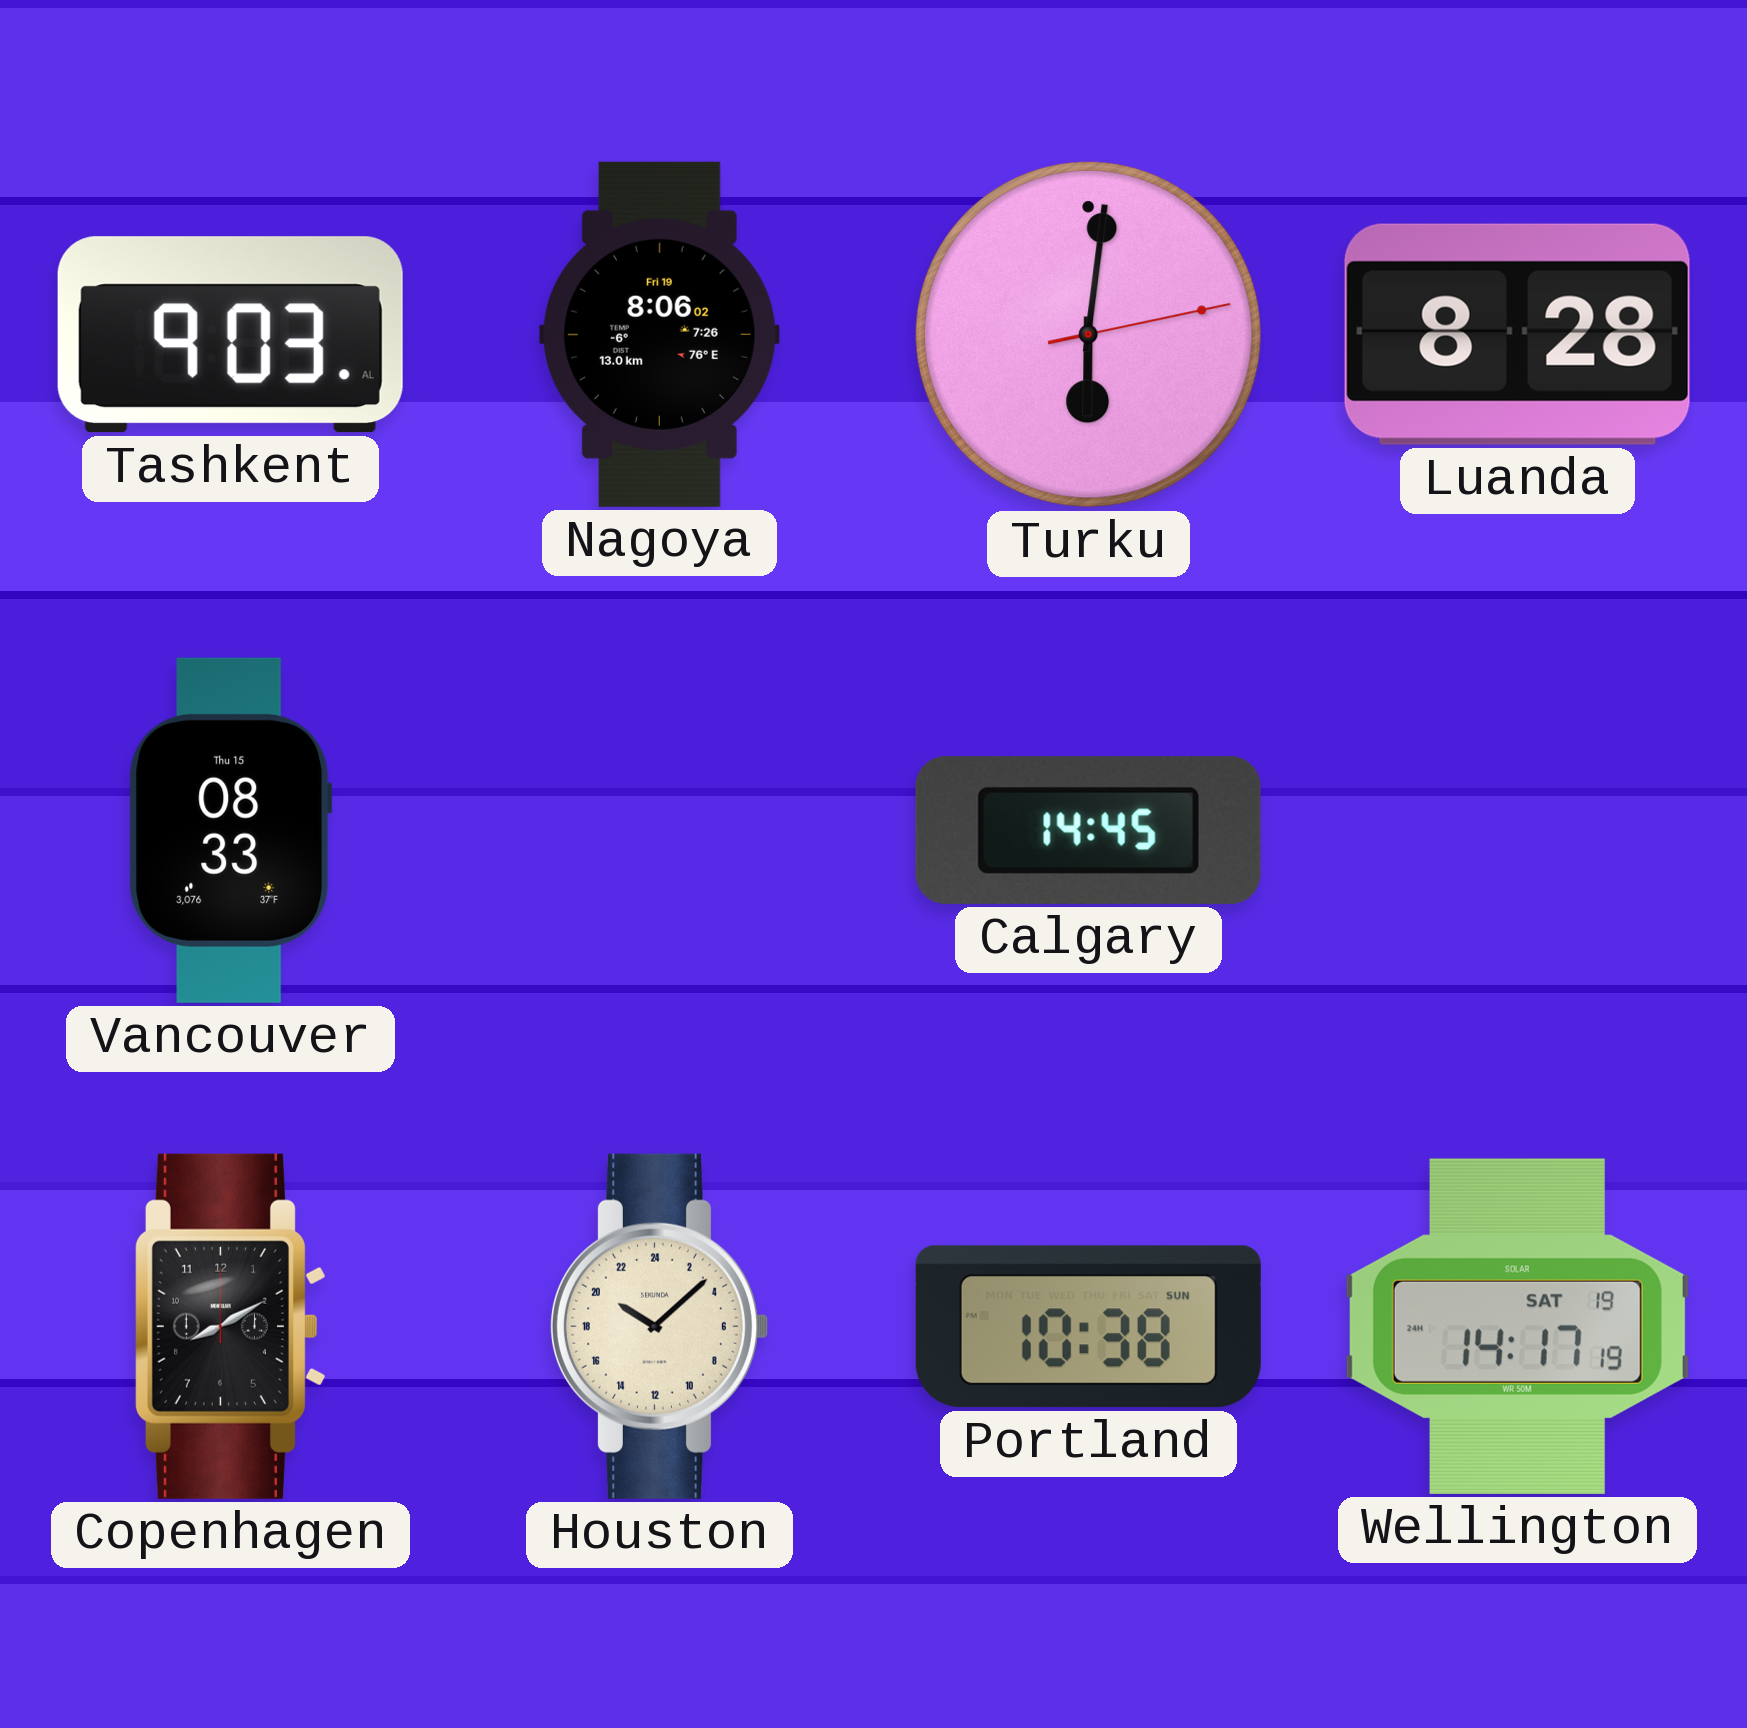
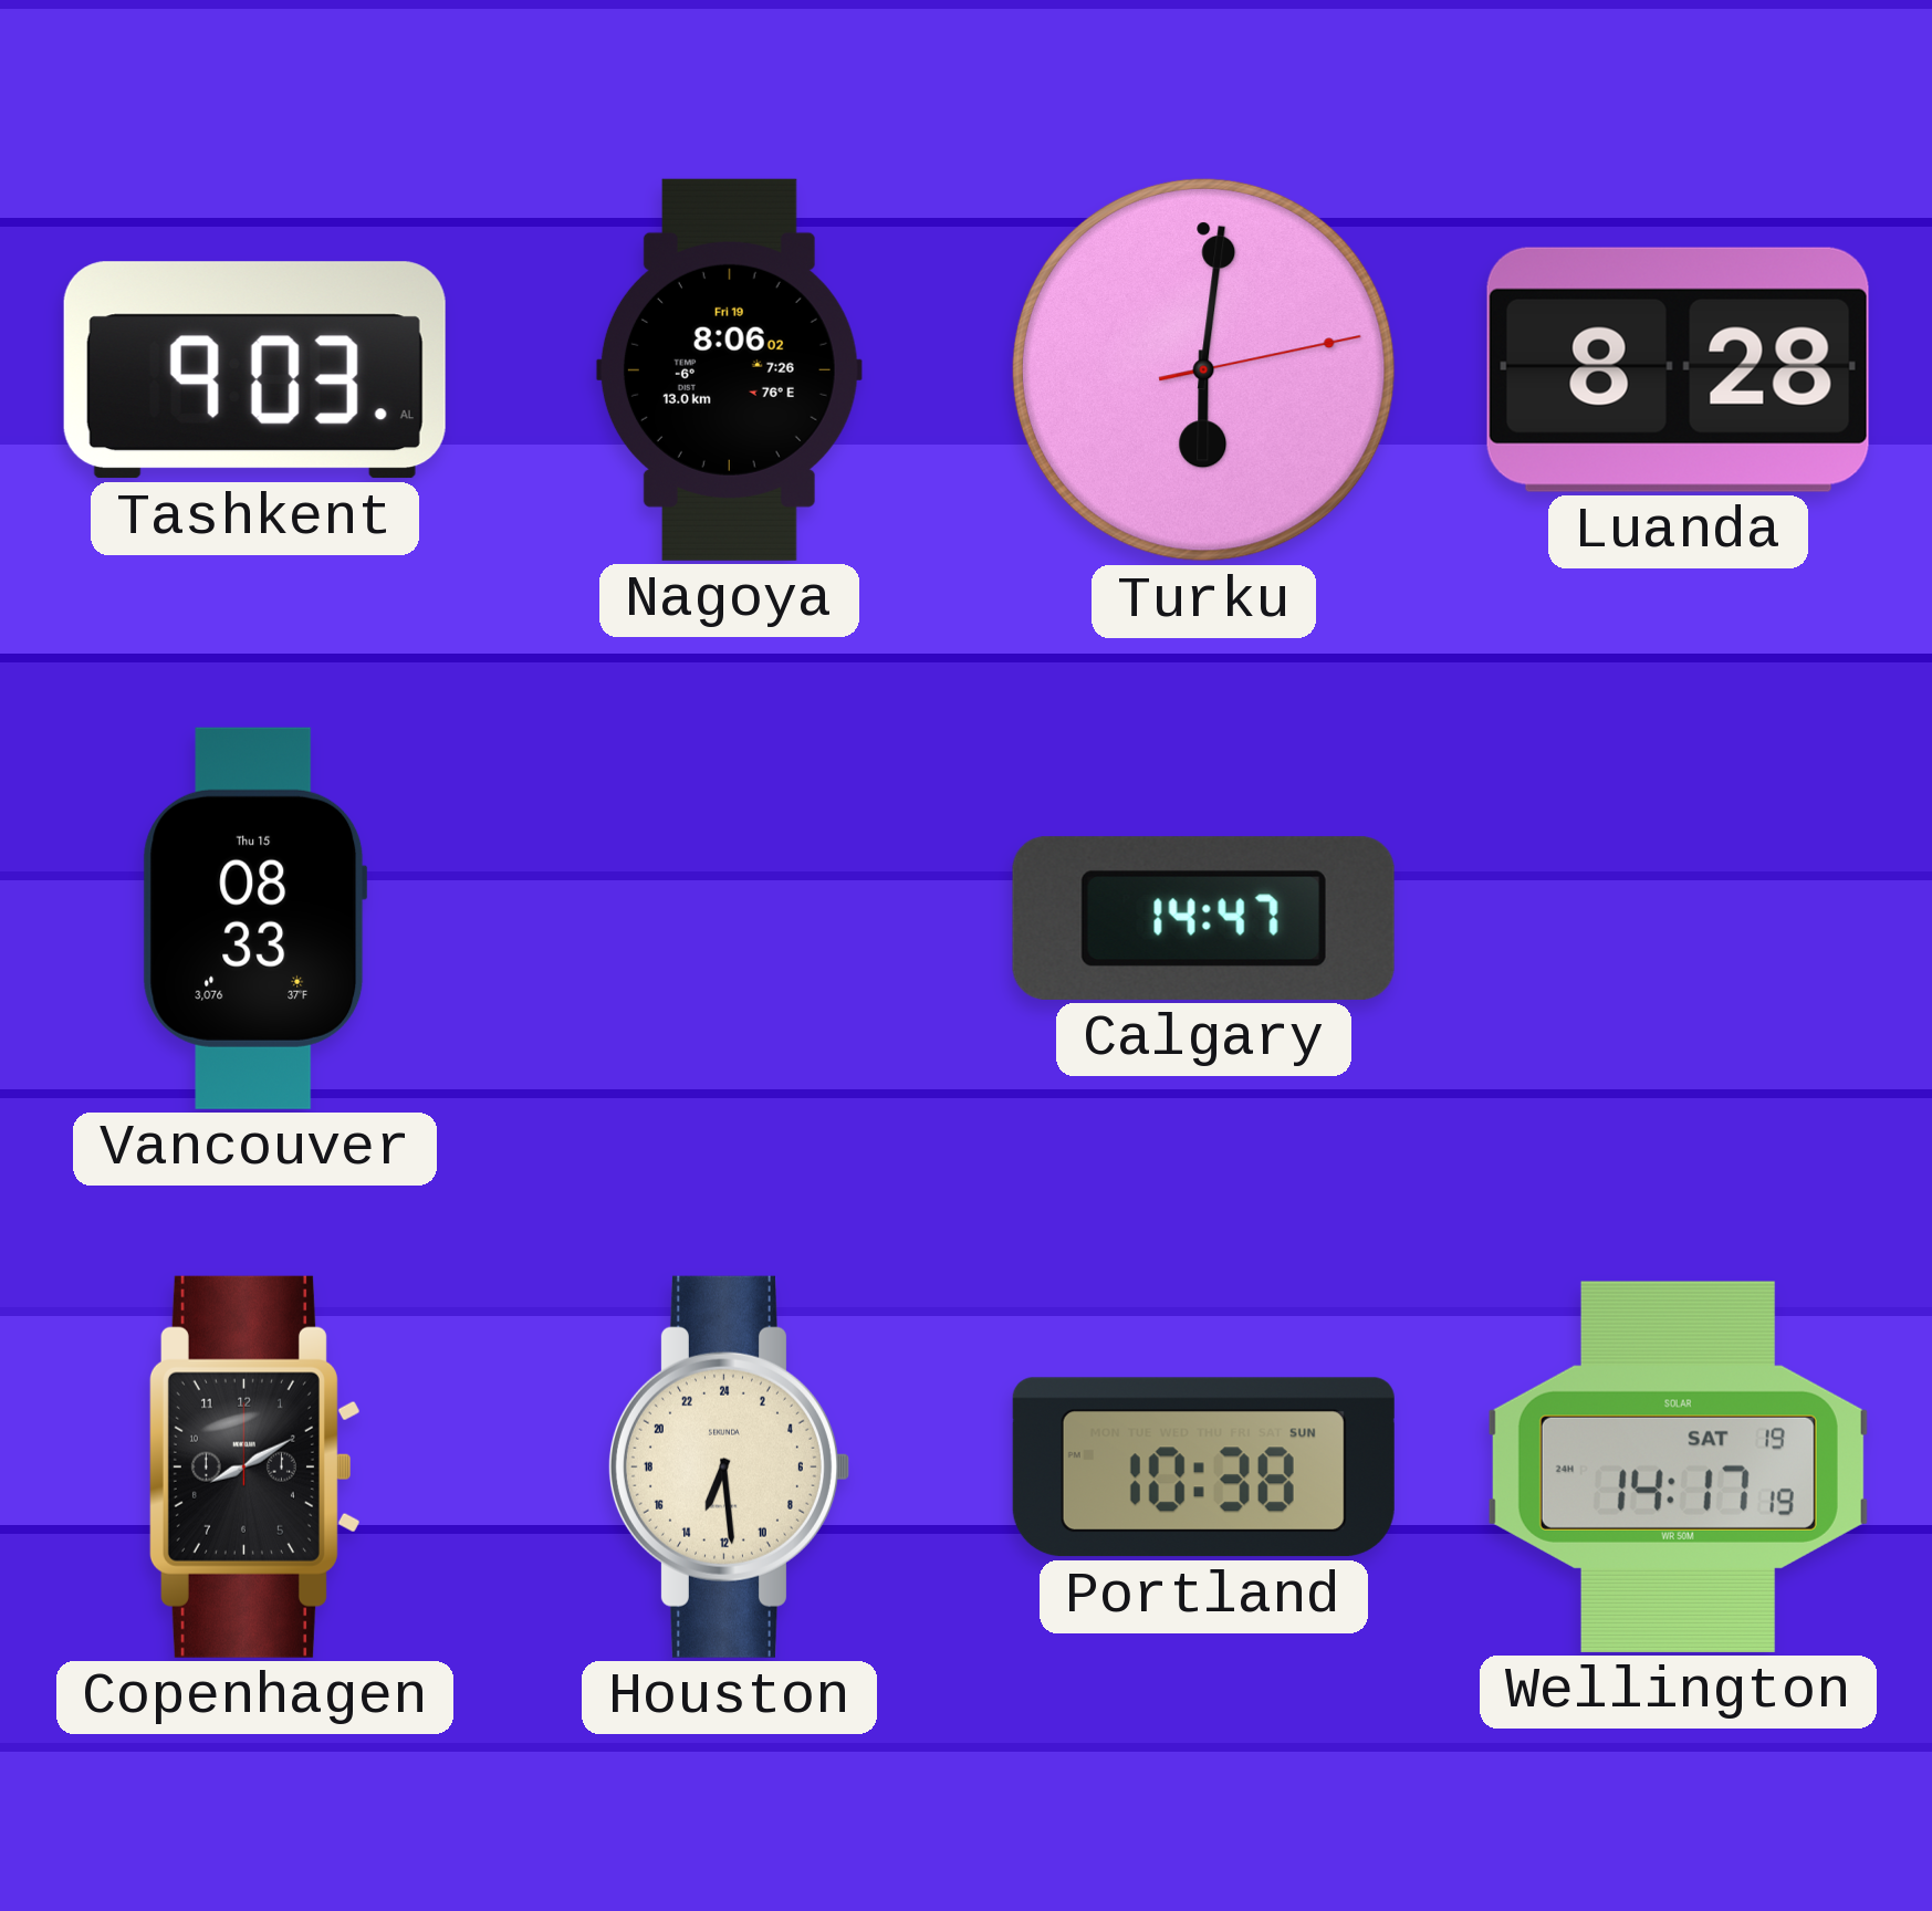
Calgary: 14:45 -> 14:47 (1203, 918)
Houston: 20:08 -> 13:29 (729, 1466)
